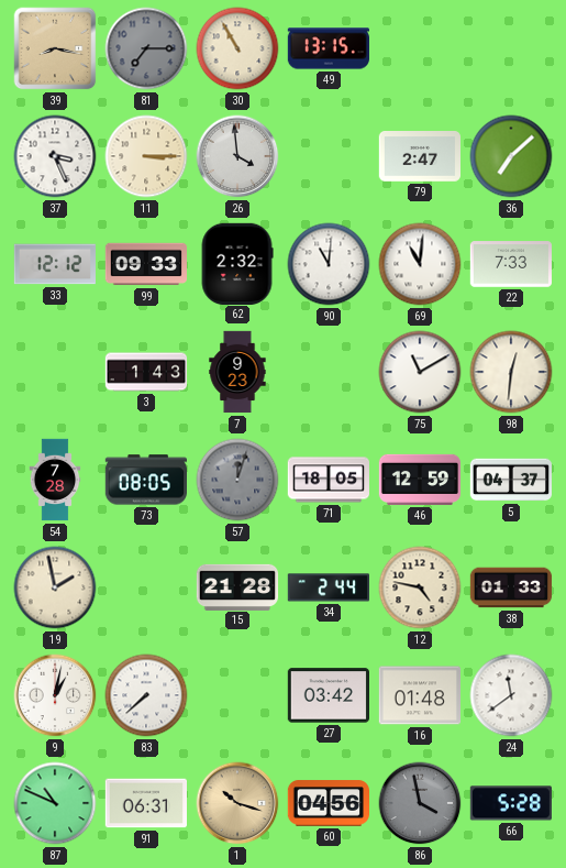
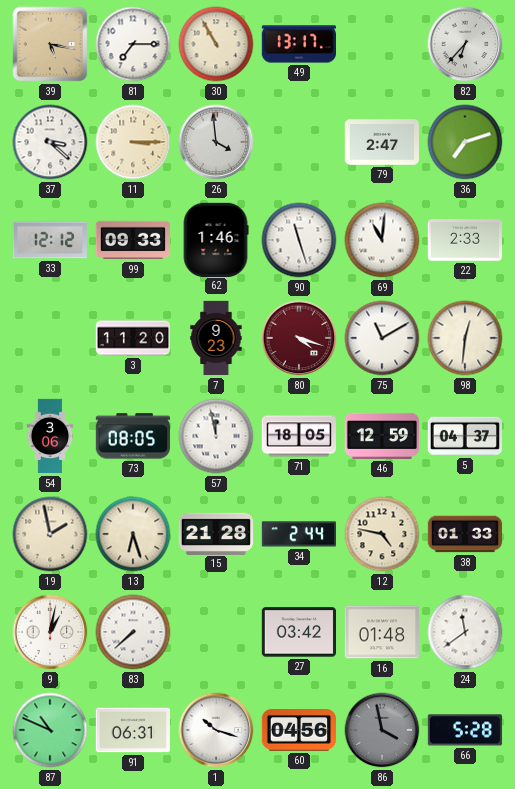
39: 8:17 -> 5:17 (50, 44)
81 dial: grey -> white (133, 44)
49: 13:15 -> 13:17 (298, 44)
82: none -> 6:37 (465, 44)
37: 3:26 -> 3:22 (50, 142)
36: 7:08 -> 7:12 (465, 142)
62: 2:32 -> 1:46 (216, 239)
90: 11:01 -> 11:27 (299, 240)
22: 7:33 -> 2:33 (464, 240)
3: 1:43 -> 11:20 (133, 338)
80: none -> 4:18 (299, 338)
54: 7:28 -> 3:06 (50, 436)
57: 12:03 -> 11:58 (216, 436)
57 dial: grey -> white (216, 436)
13: none -> 6:27 (133, 534)
1 dial: champagne -> white (216, 730)
